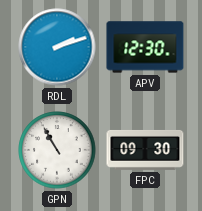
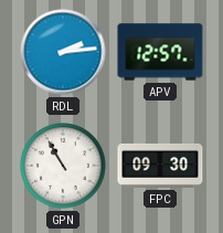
RDL: 2:12 -> 2:14 (63, 52)
APV: 12:30 -> 12:57 (160, 52)
